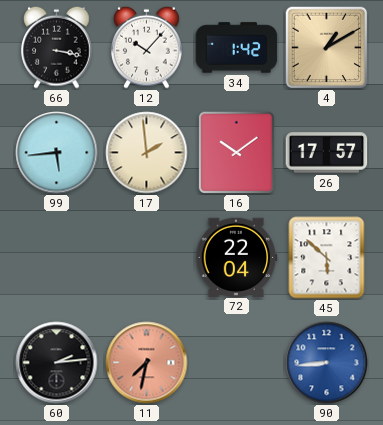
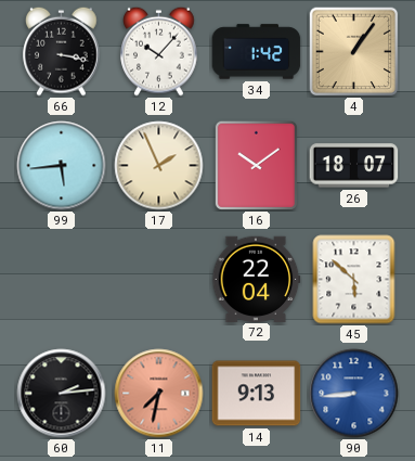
4: 1:10 -> 1:06 (353, 51)
17: 1:59 -> 1:56 (159, 166)
26: 17:57 -> 18:07 (354, 166)
14: none -> 9:13 (257, 394)
